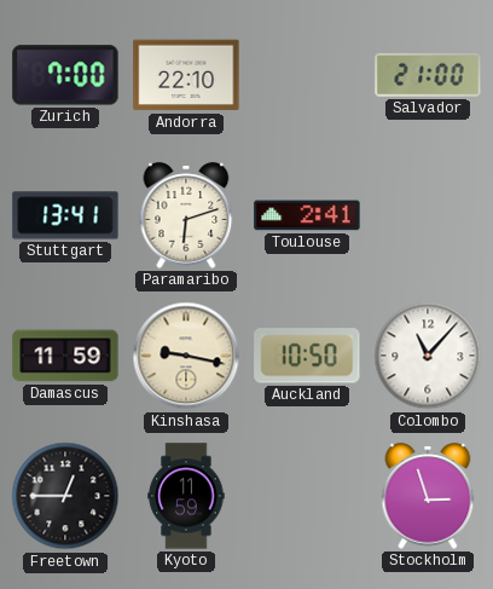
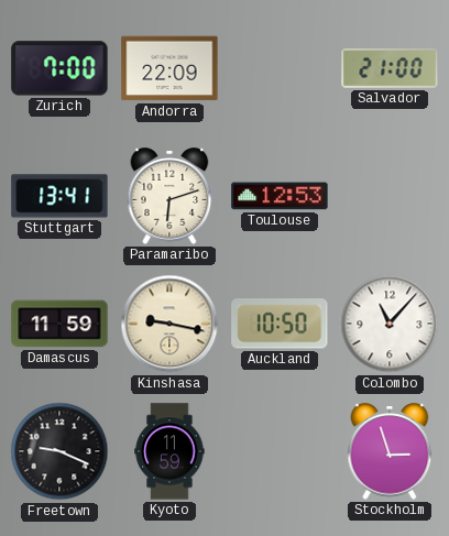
Andorra: 22:10 -> 22:09 (169, 68)
Toulouse: 2:41 -> 12:53 (280, 196)
Freetown: 12:45 -> 9:19 (59, 451)
